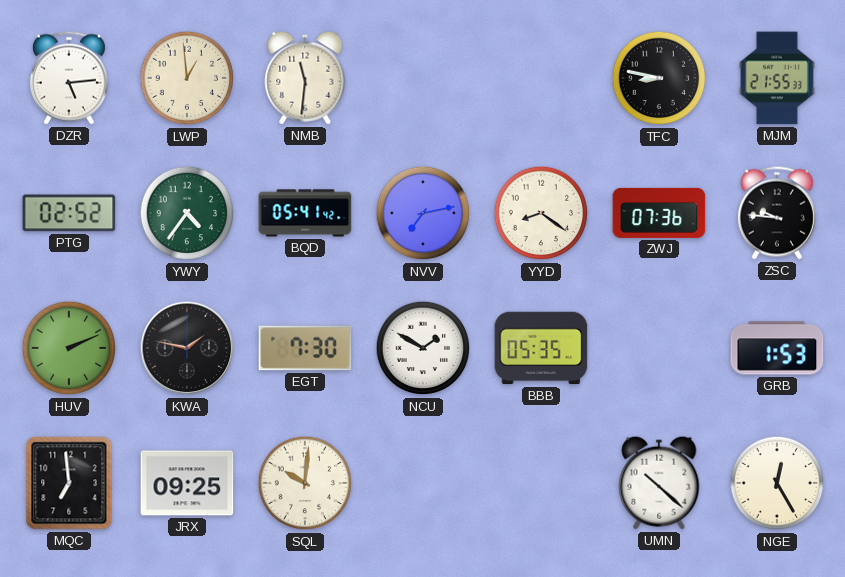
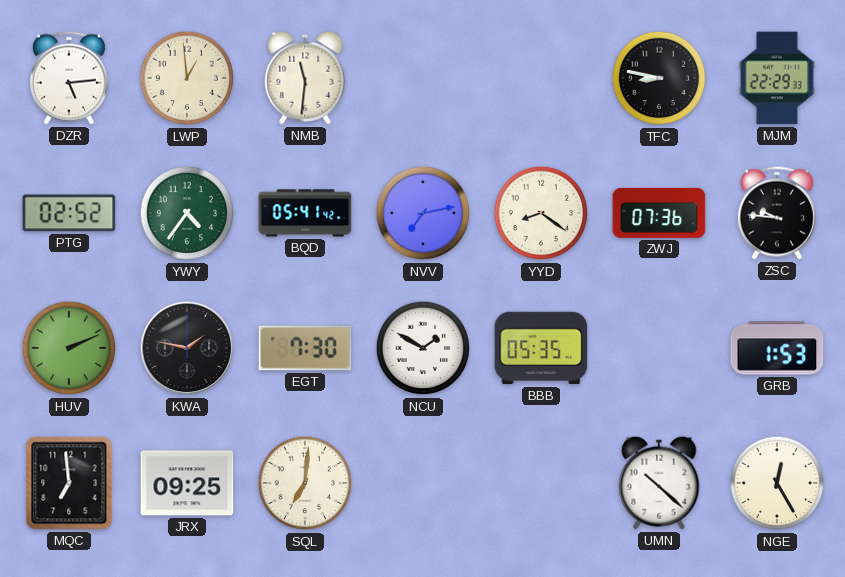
MJM: 21:55 -> 22:29 (777, 78)
SQL: 10:01 -> 7:01 (305, 483)
